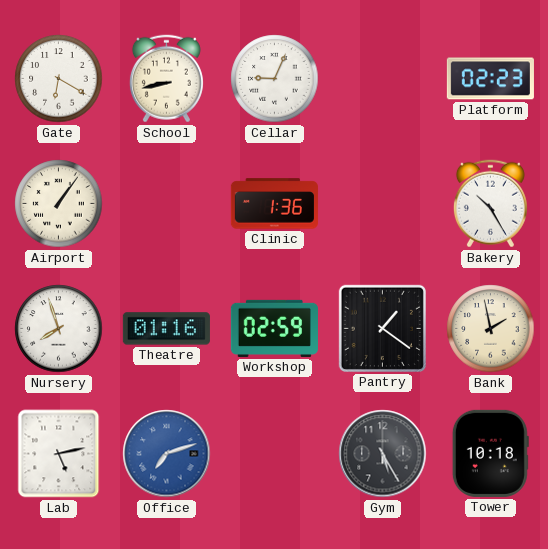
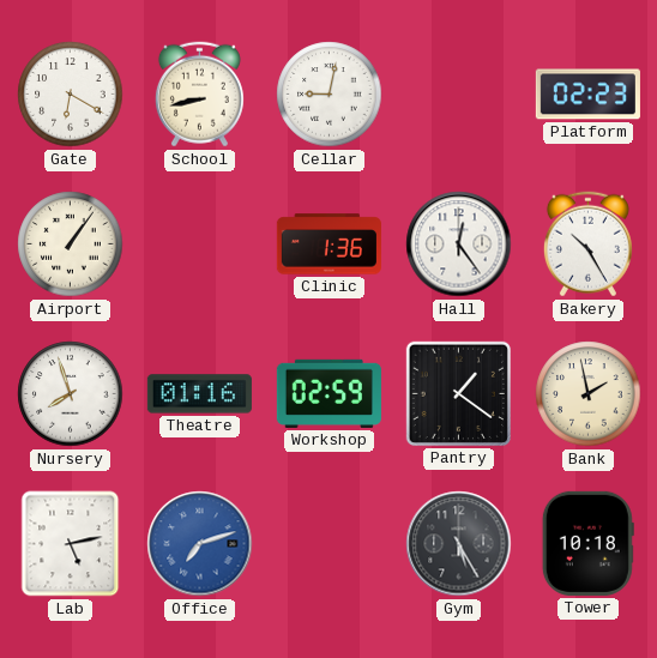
Cellar: 9:04 -> 9:02 (330, 95)
Hall: none -> 12:24 (459, 245)
